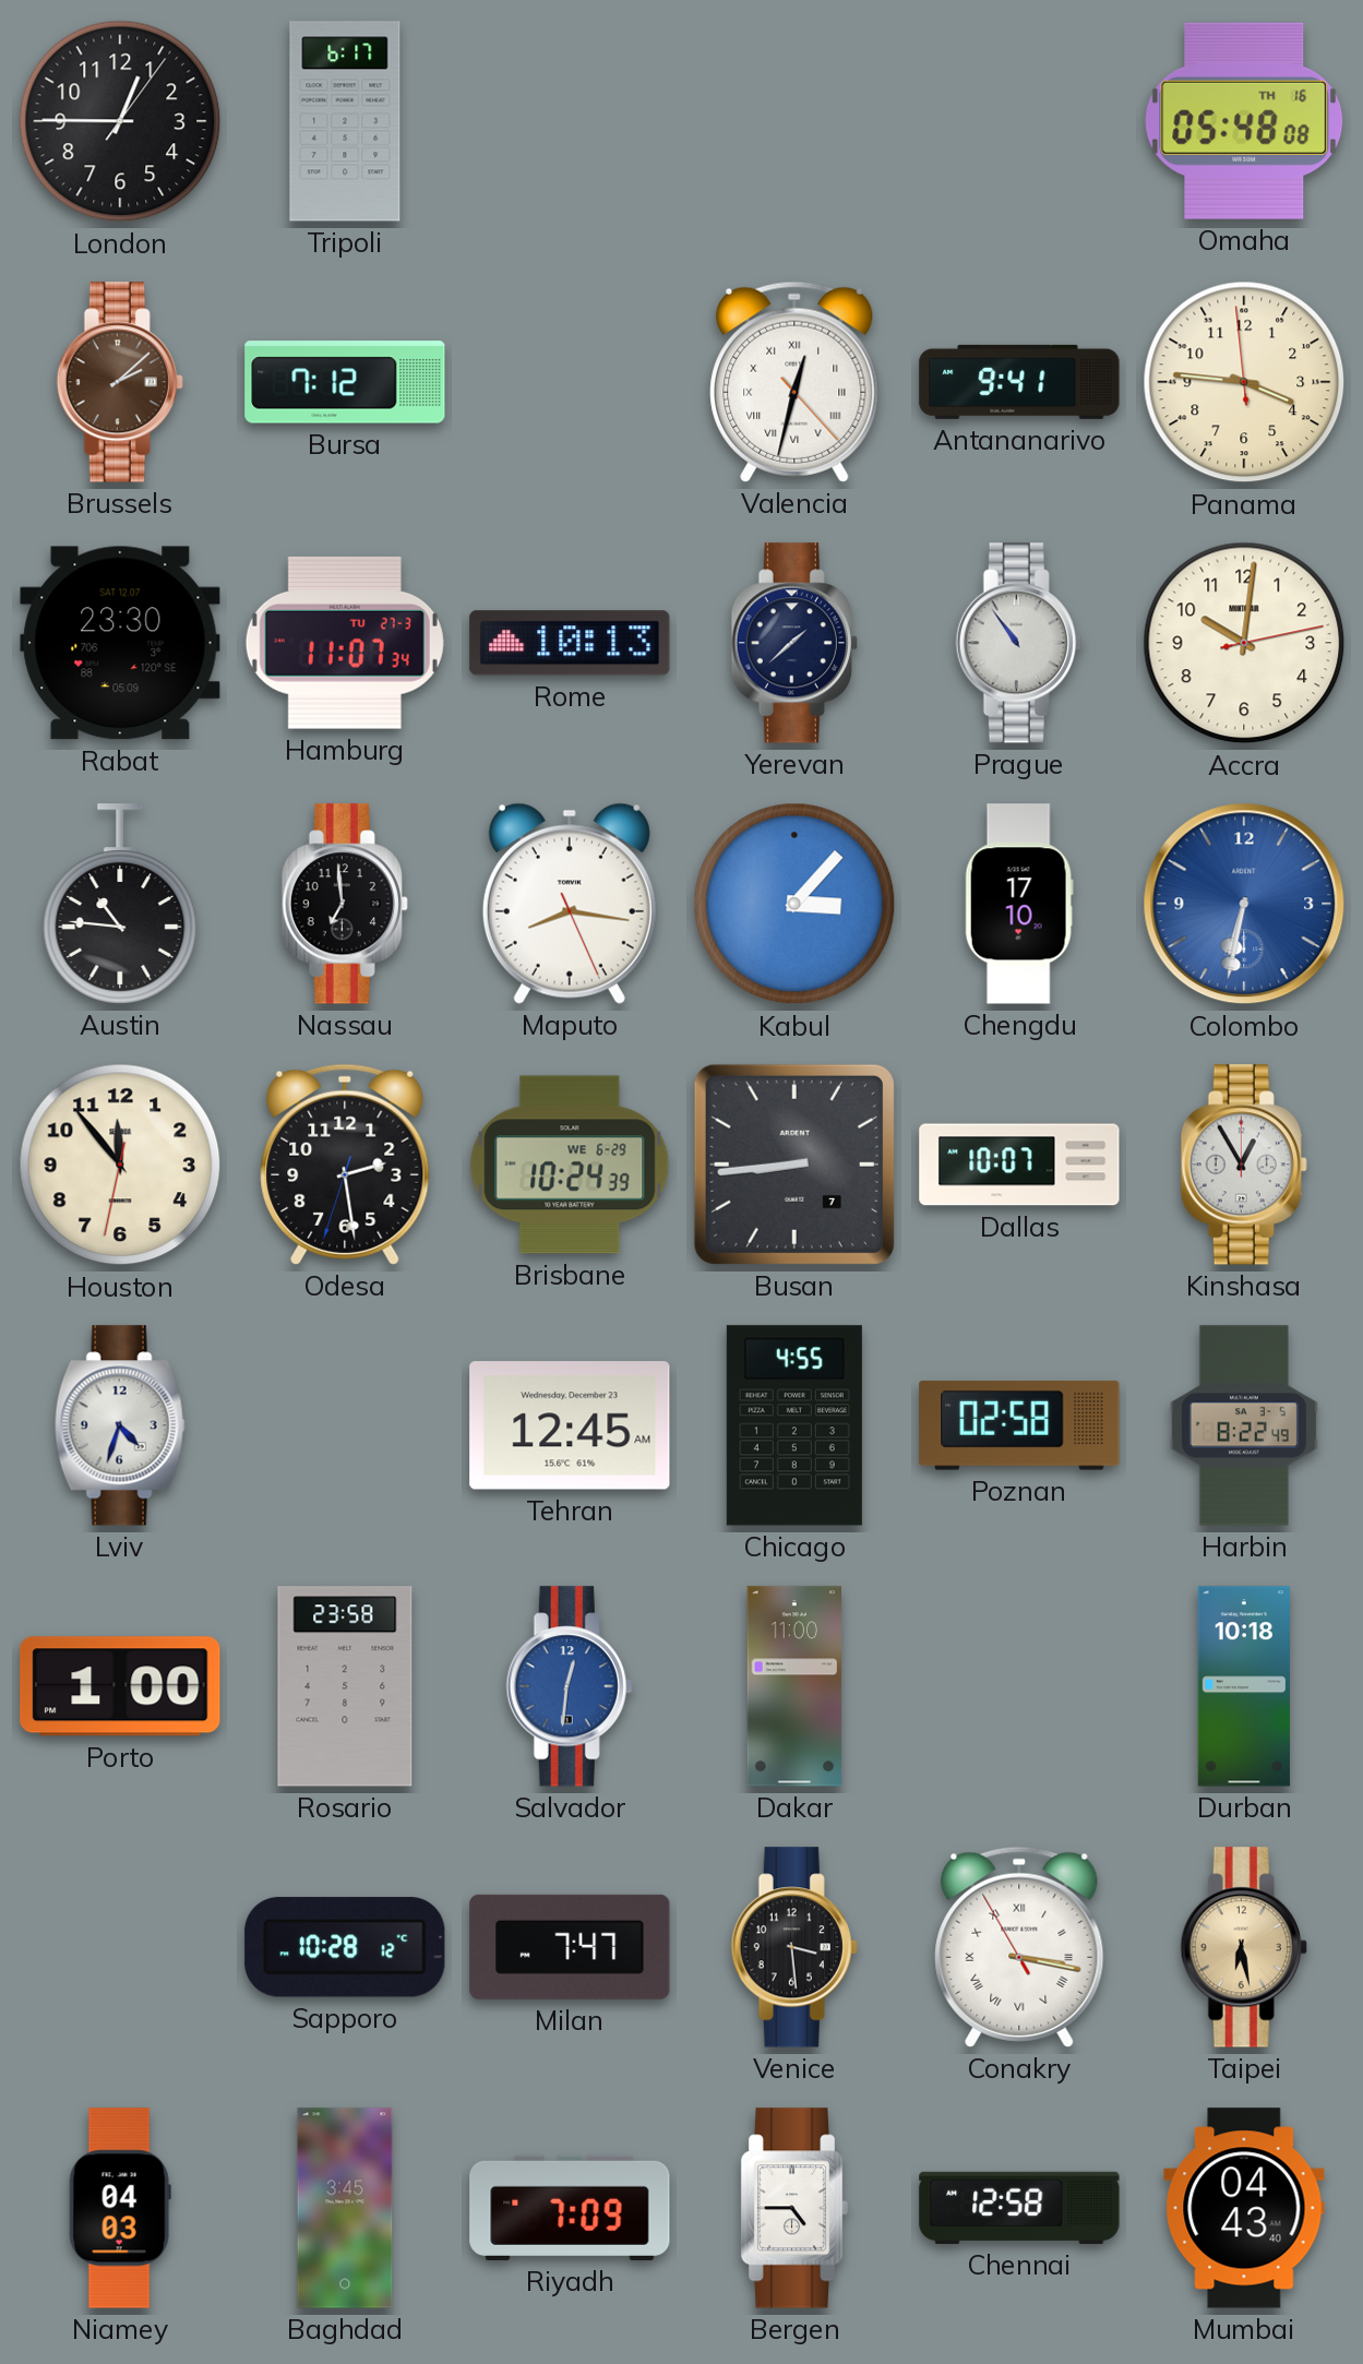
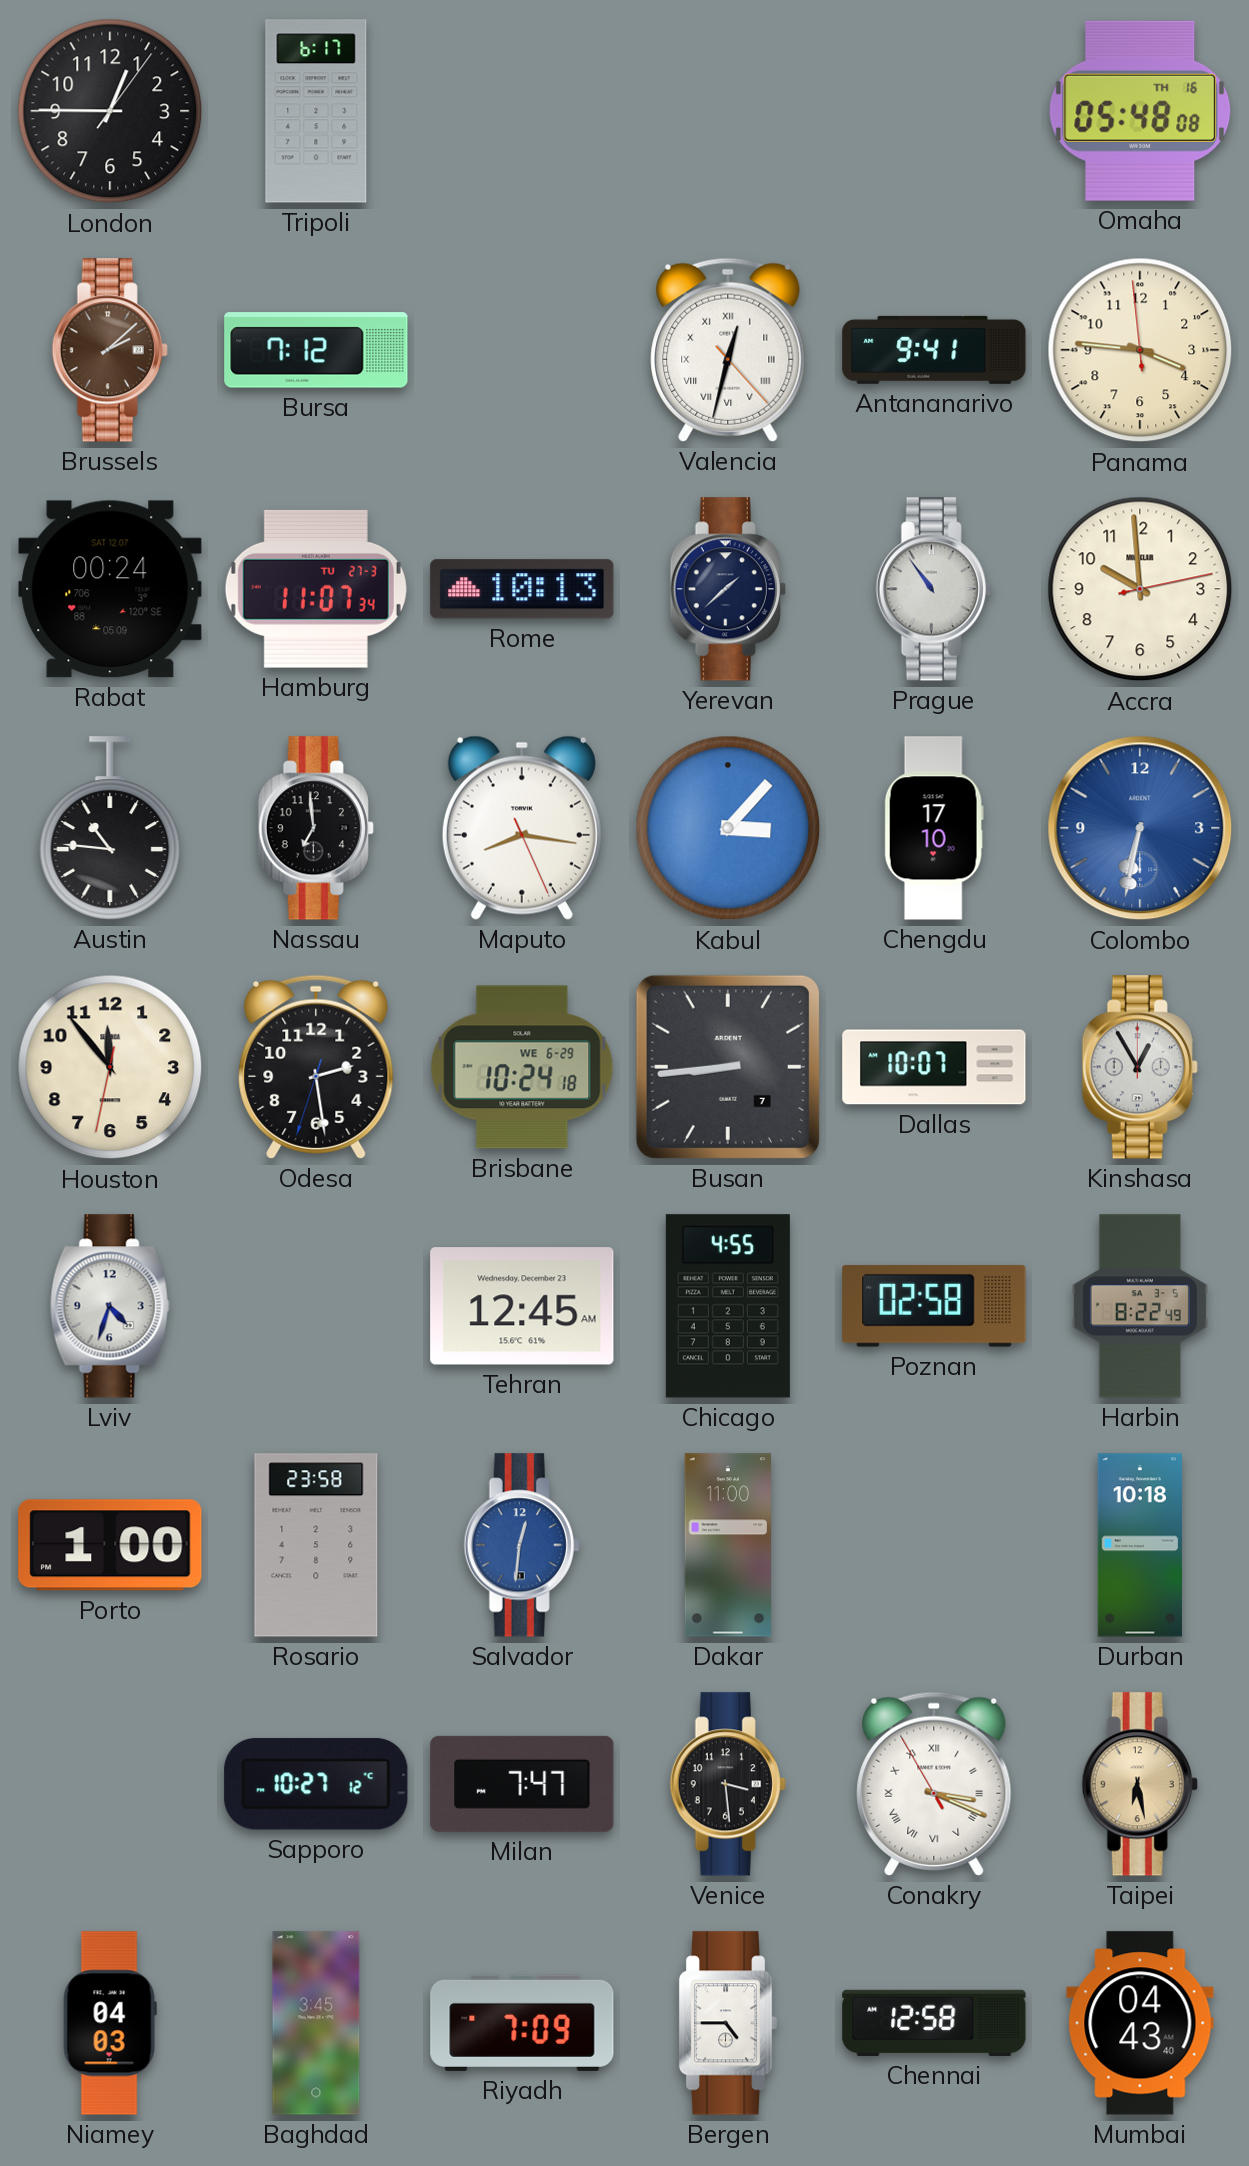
Rabat: 23:30 -> 00:24 (110, 589)
Accra: 10:01 -> 9:59 (1140, 589)
Brisbane: 10:24:39 -> 10:24:18 (522, 1067)
Sapporo: 10:28 -> 10:27 (316, 1784)
Conakry: 3:16 -> 3:18 (934, 1784)
